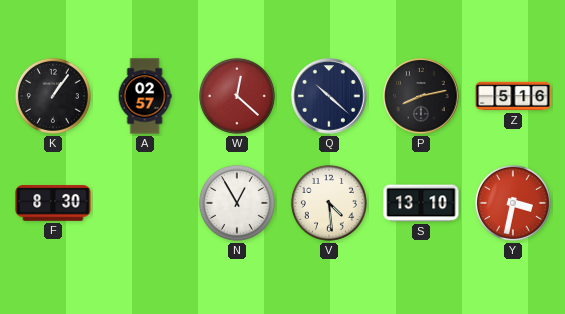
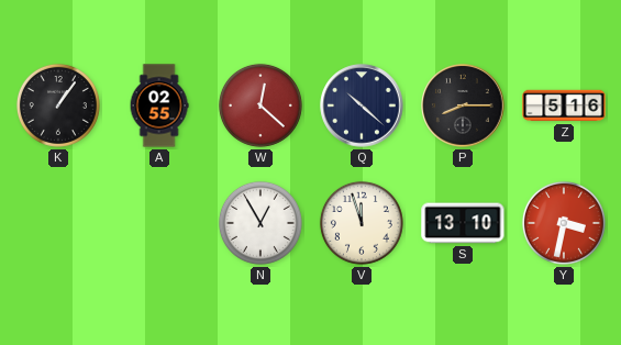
A: 02:57 -> 02:55 (159, 105)
P: 8:13 -> 8:15 (463, 105)
F: 8:30 -> none (53, 203)
V: 4:29 -> 11:57 (362, 223)
